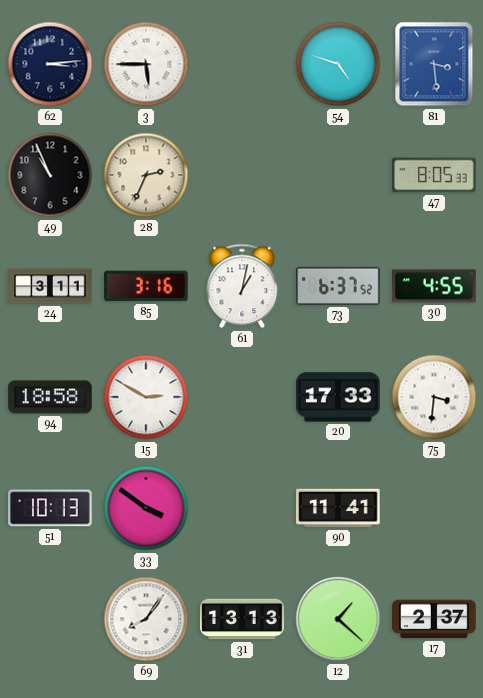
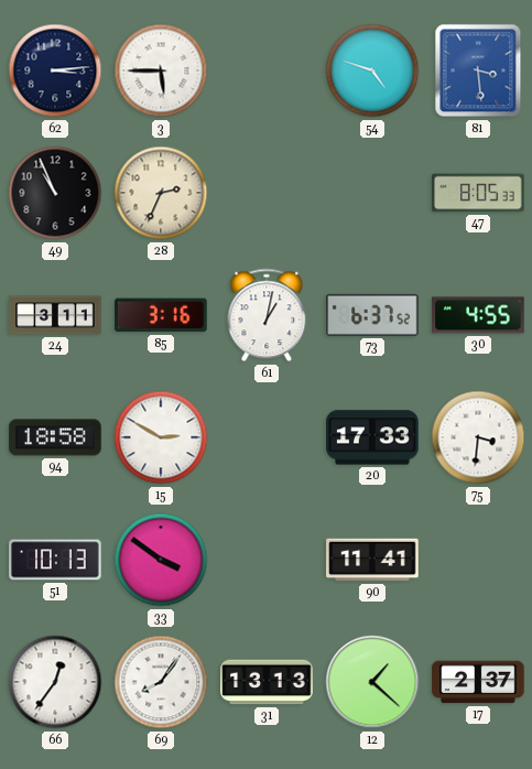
66: none -> 12:36 (55, 682)
